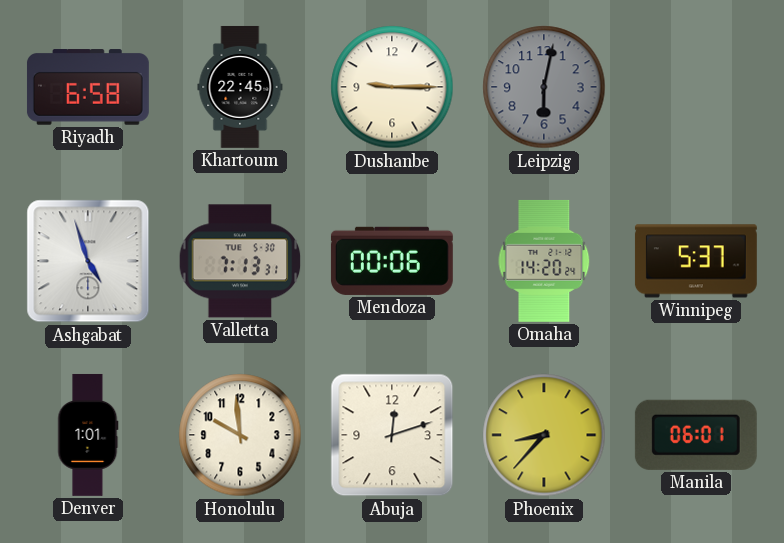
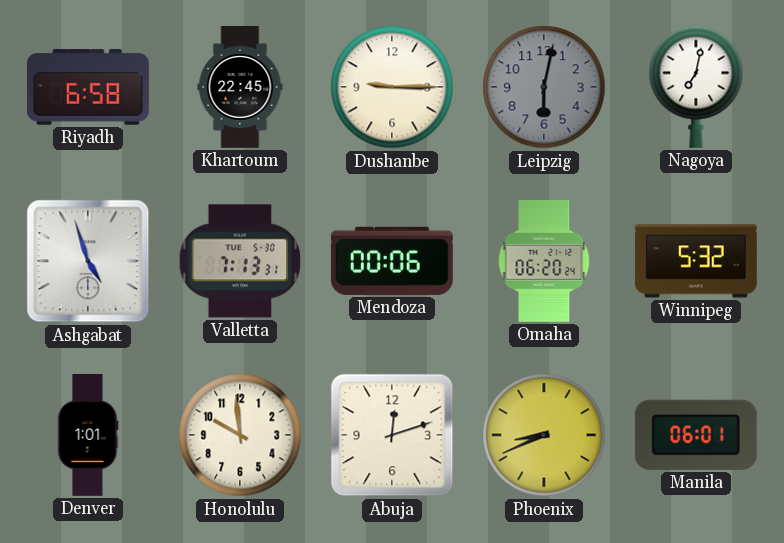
Nagoya: none -> 7:02 (696, 87)
Omaha: 14:20 -> 06:20 (544, 261)
Winnipeg: 5:37 -> 5:32 (696, 261)
Phoenix: 8:37 -> 8:41 (544, 435)
